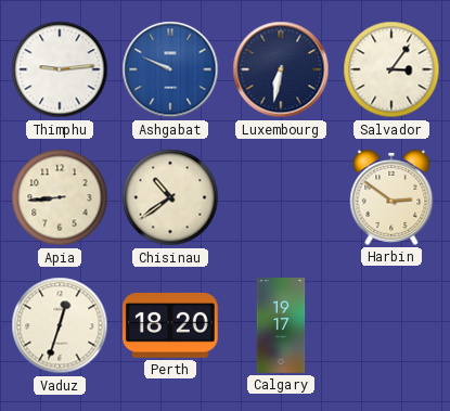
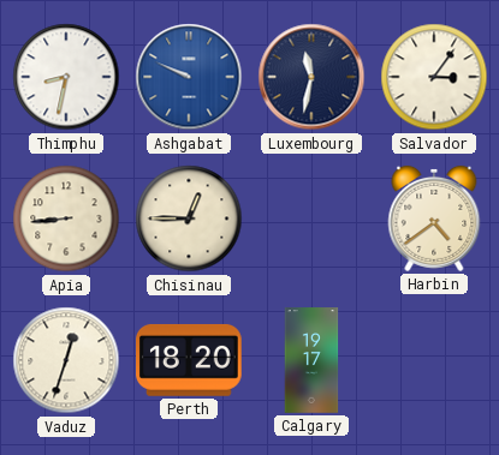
Thimphu: 9:14 -> 8:32 (66, 77)
Luxembourg: 6:32 -> 11:32 (311, 77)
Chisinau: 10:39 -> 12:45 (189, 218)
Harbin: 2:51 -> 4:39 (434, 218)
